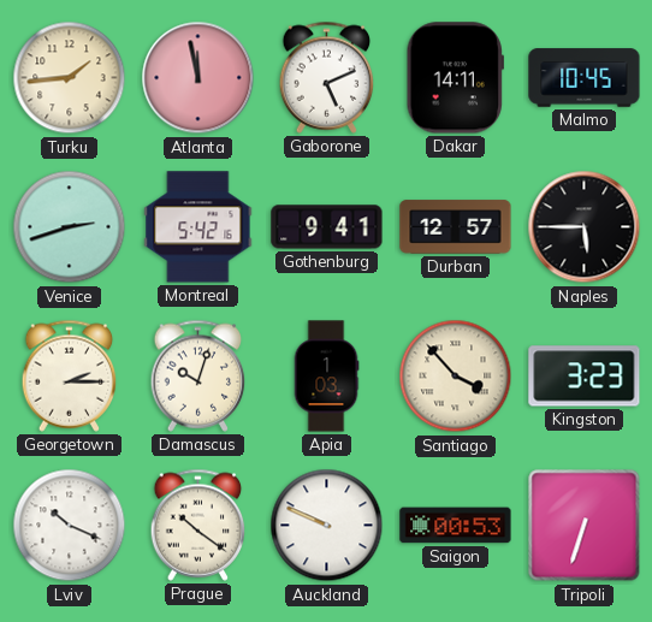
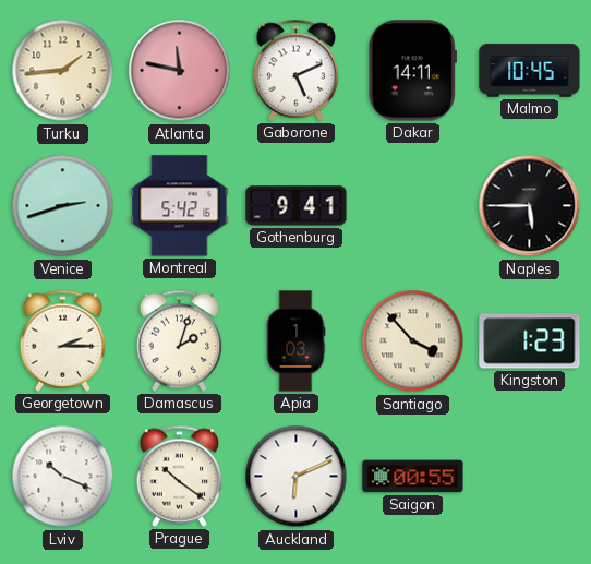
Atlanta: 11:58 -> 11:47 (180, 71)
Durban: 12:57 -> none (456, 227)
Damascus: 10:03 -> 2:03 (180, 340)
Kingston: 3:23 -> 1:23 (530, 341)
Auckland: 9:49 -> 6:11 (297, 477)
Saigon: 00:53 -> 00:55 (413, 477)
Tripoli: 6:33 -> none (585, 526)
